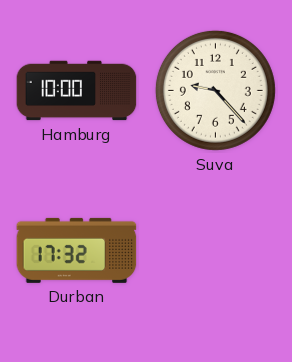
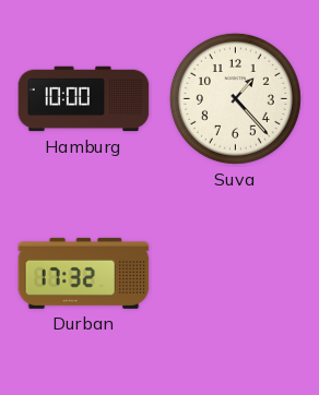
Suva: 9:23 -> 1:23 (235, 98)
